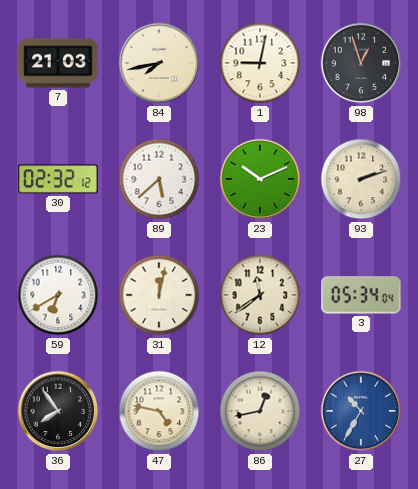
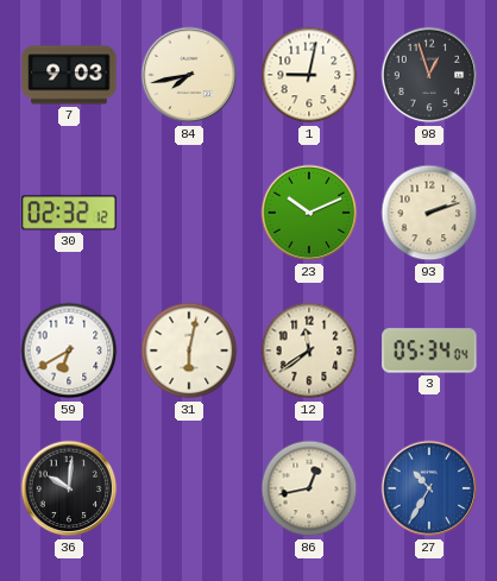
7: 21:03 -> 9:03 (69, 75)
89: 5:38 -> none (159, 179)
31: 12:02 -> 6:02 (189, 351)
36: 7:54 -> 10:01 (69, 488)
47: 4:47 -> none (159, 411)
